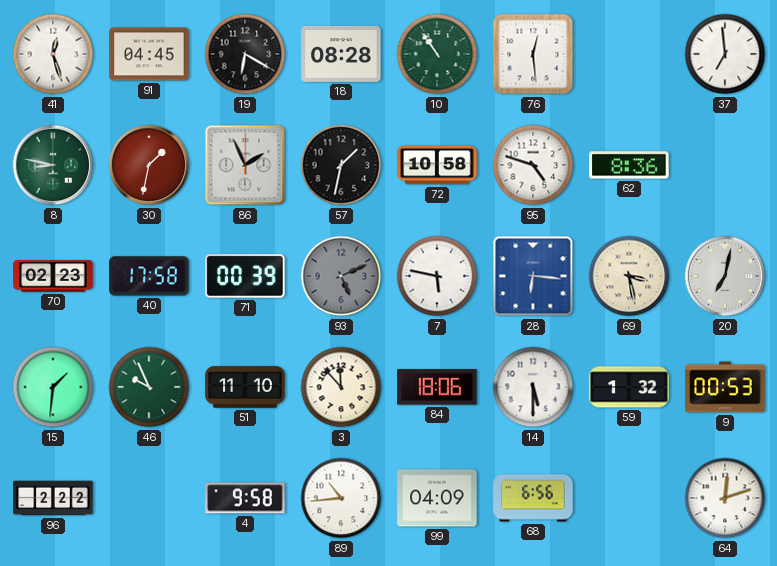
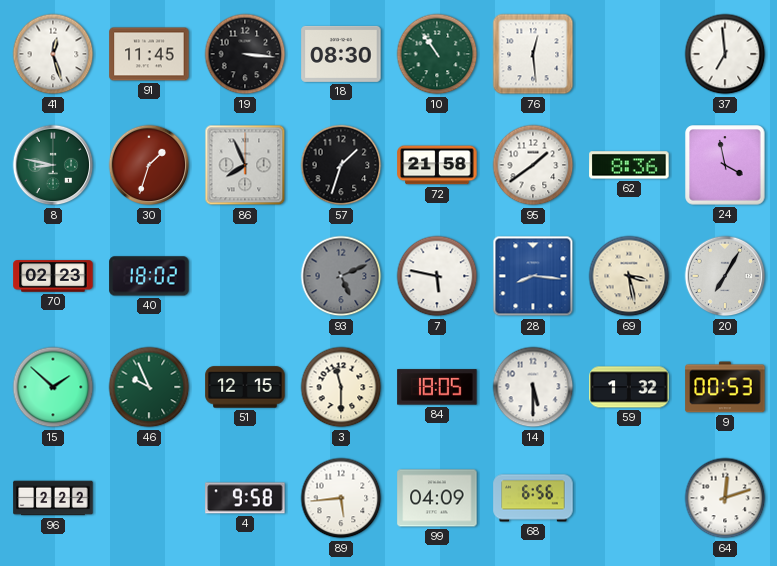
91: 04:45 -> 11:45 (149, 54)
19: 6:20 -> 3:16 (245, 54)
18: 08:28 -> 08:30 (341, 54)
30: 1:32 -> 1:33 (149, 165)
86: 1:56 -> 7:56 (245, 165)
57: 1:32 -> 1:33 (341, 165)
72: 10:58 -> 21:58 (437, 165)
95: 4:48 -> 1:39 (533, 165)
24: none -> 3:58 (725, 165)
40: 17:58 -> 18:02 (149, 276)
71: 00:39 -> none (245, 276)
28: 6:16 -> 8:16 (533, 276)
20: 7:02 -> 7:05 (725, 276)
15: 1:31 -> 1:52 (53, 387)
51: 11:10 -> 12:15 (245, 387)
3: 11:53 -> 11:30 (341, 387)
84: 18:06 -> 18:05 (437, 387)
89: 10:44 -> 5:44 (341, 498)
